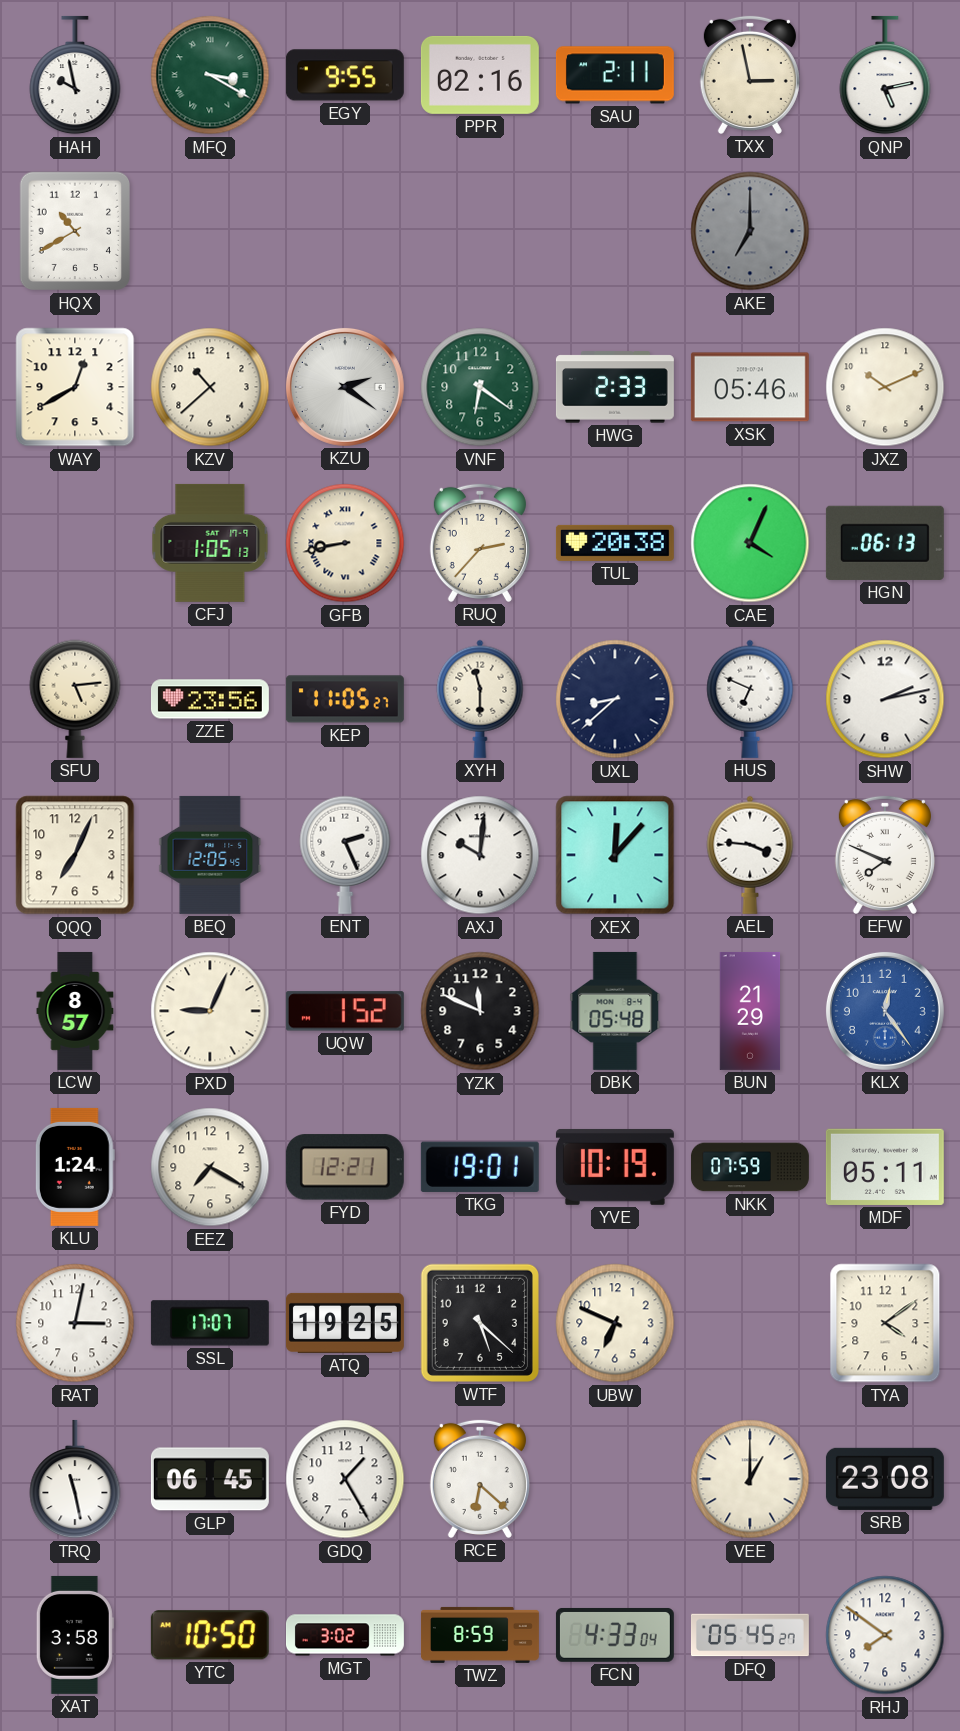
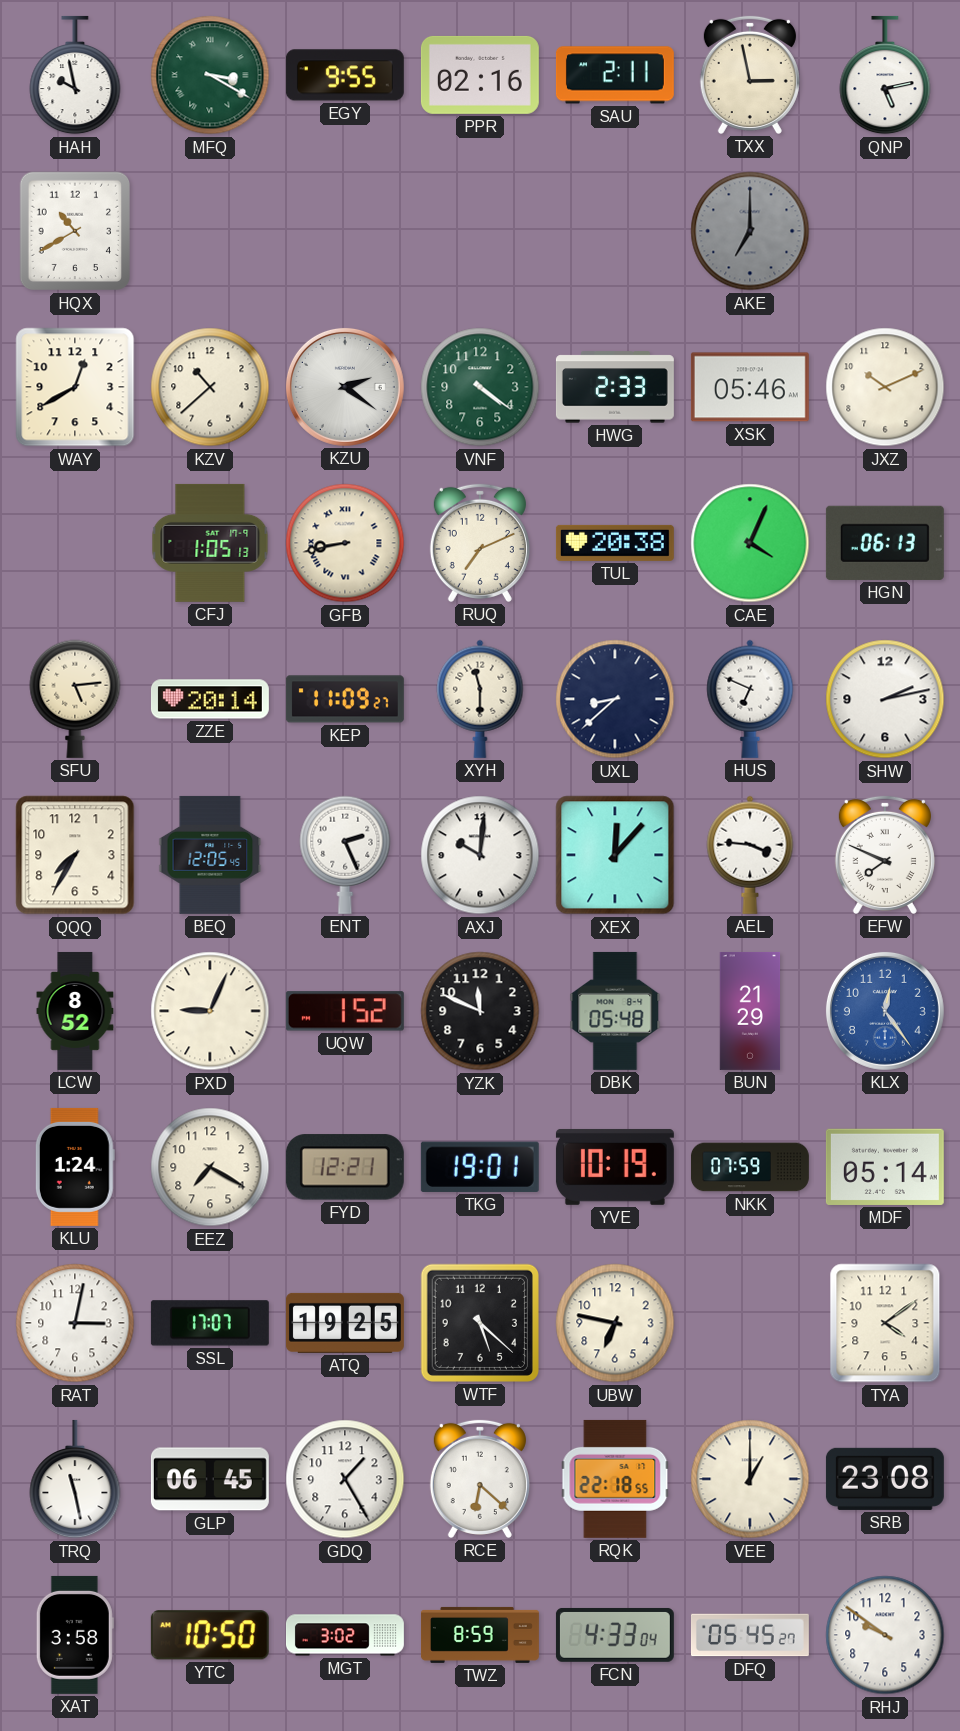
VNF: 6:21 -> 4:21 (480, 387)
RUQ: 2:37 -> 7:11 (480, 543)
ZZE: 23:56 -> 20:14 (210, 699)
KEP: 11:05 -> 11:09 (345, 699)
QQQ: 7:04 -> 7:35 (75, 855)
LCW: 8:57 -> 8:52 (75, 1011)
MDF: 05:11 -> 05:14 (885, 1167)
UBW: 6:49 -> 6:47 (615, 1323)
RQK: none -> 22:18 (615, 1479)
RHJ: 7:51 -> 9:51 (885, 1635)
